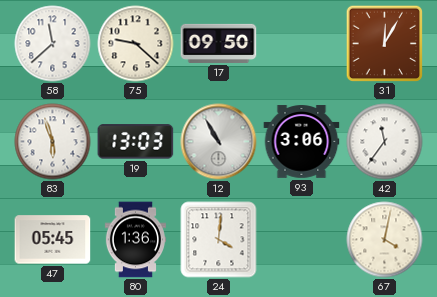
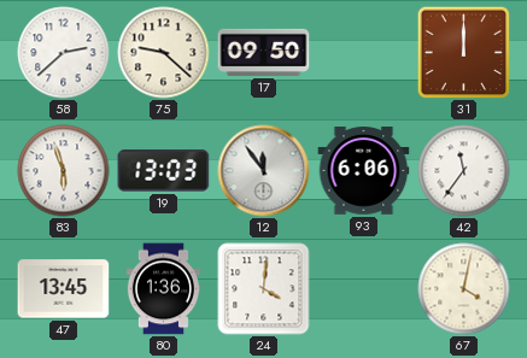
58: 11:38 -> 2:38 (64, 53)
31: 12:05 -> 12:00 (463, 52)
12: 10:55 -> 11:54 (264, 171)
93: 3:06 -> 6:06 (364, 171)
47: 05:45 -> 13:45 (64, 289)
